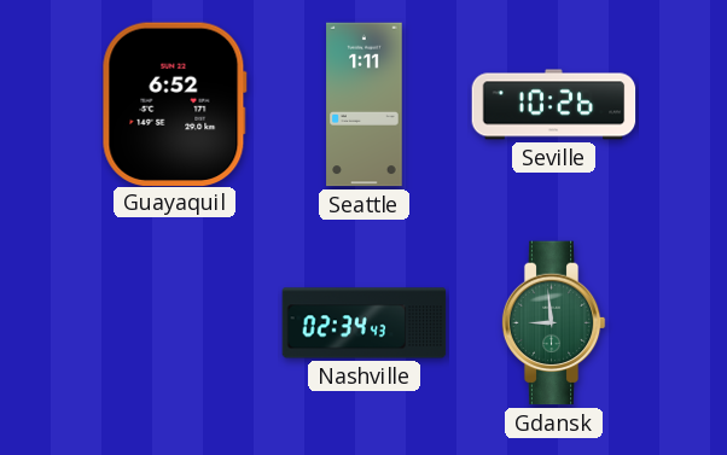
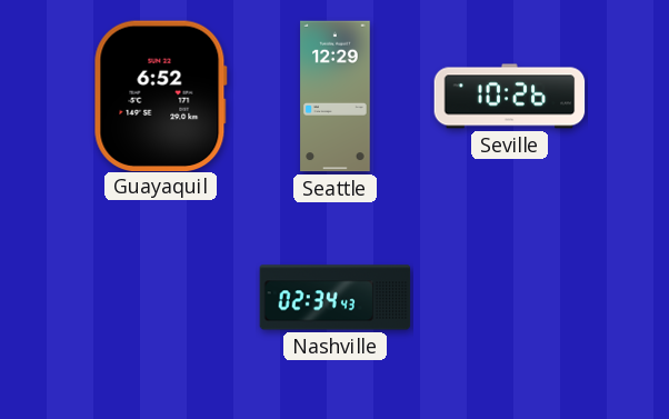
Seattle: 1:11 -> 12:29 (336, 97)
Gdansk: 8:59 -> none (553, 323)
